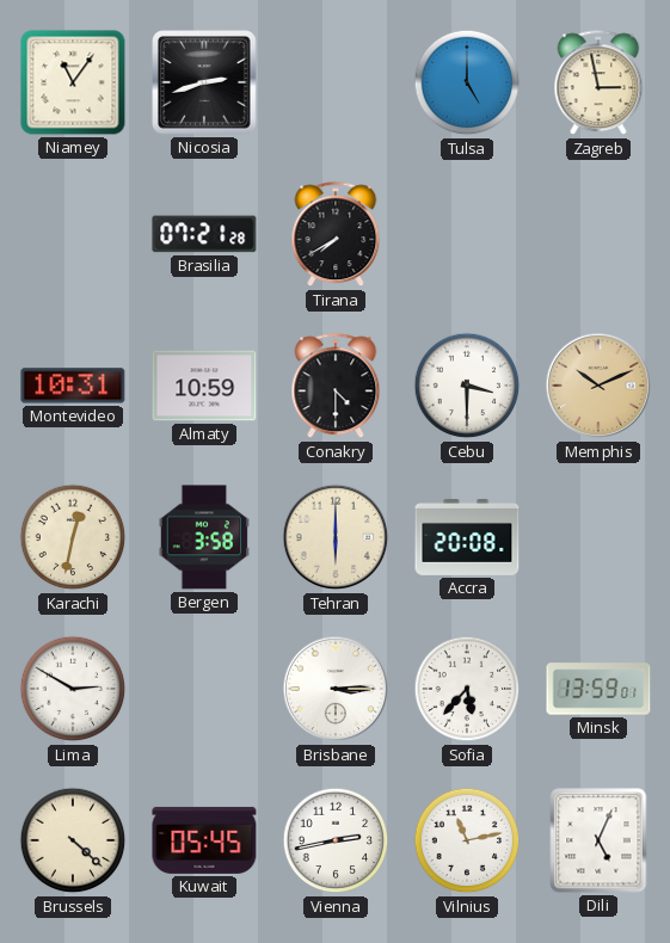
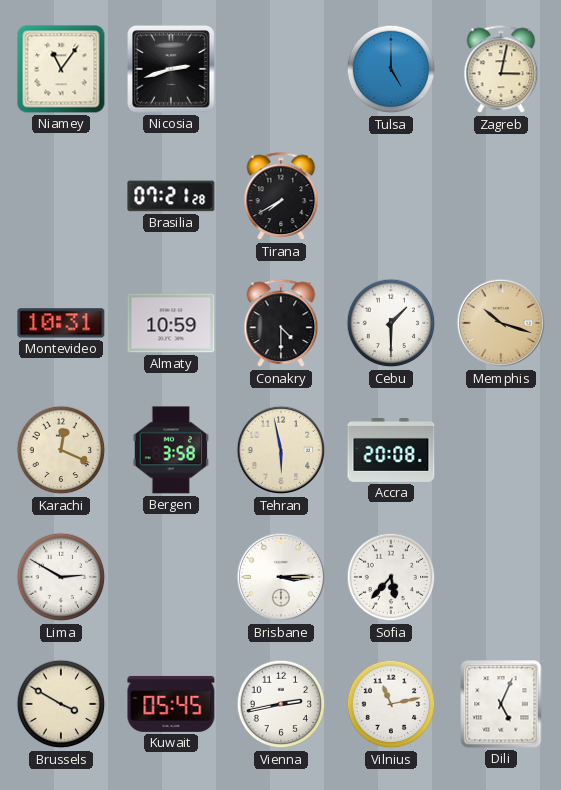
Zagreb: 2:58 -> 3:02 (501, 70)
Cebu: 3:30 -> 1:30 (391, 323)
Memphis: 10:11 -> 10:18 (501, 323)
Karachi: 12:32 -> 12:19 (61, 450)
Tehran: 6:00 -> 5:58 (281, 450)
Minsk: 13:59 -> none (598, 689)
Brussels: 4:22 -> 3:50 (61, 704)
